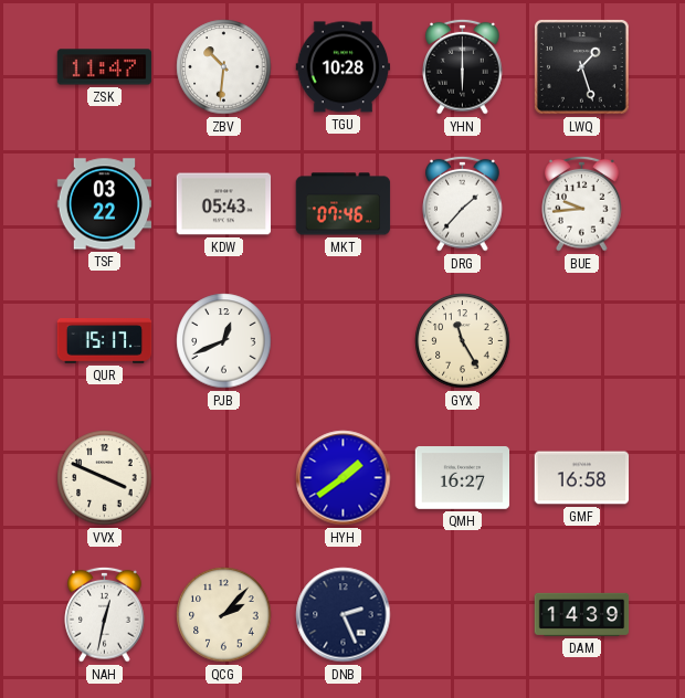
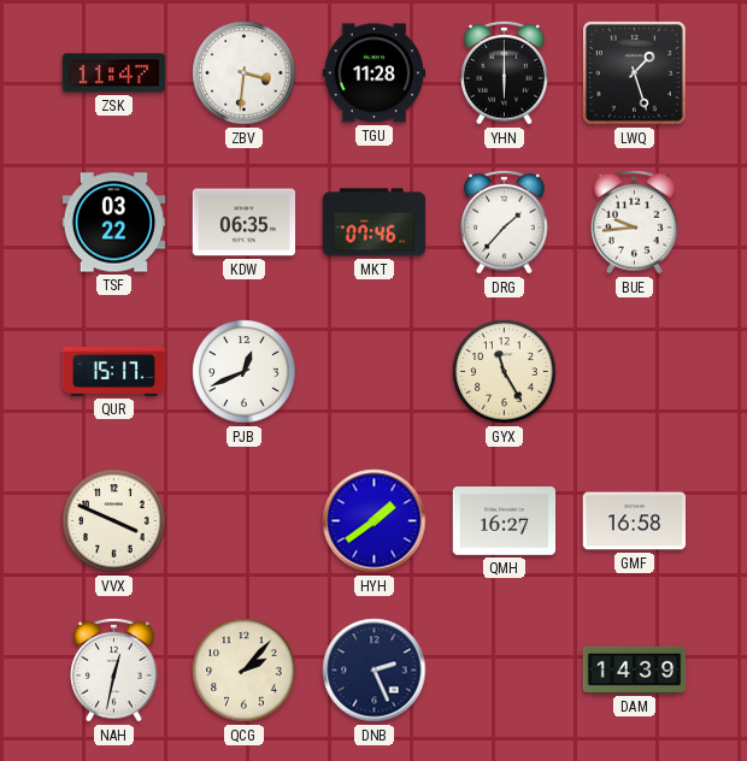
ZBV: 10:31 -> 3:31 (245, 73)
TGU: 10:28 -> 11:28 (375, 73)
KDW: 05:43 -> 06:35 (245, 223)
